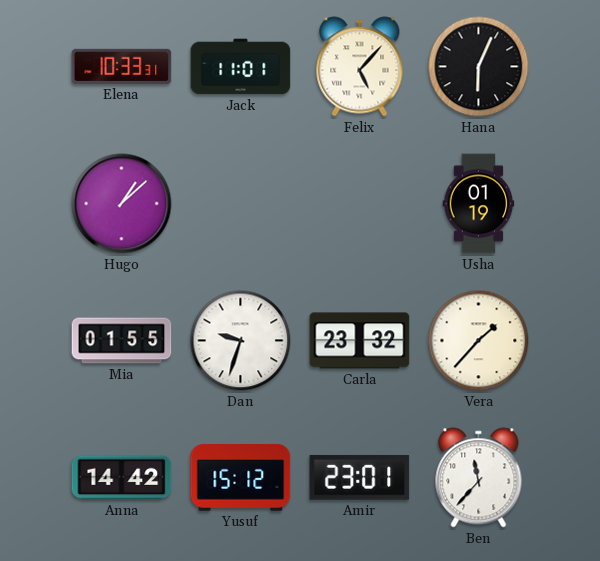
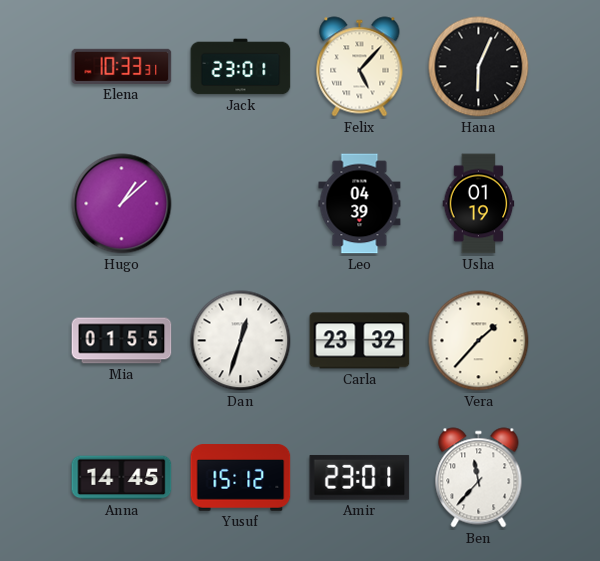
Jack: 11:01 -> 23:01 (241, 67)
Leo: none -> 04:39 (360, 204)
Dan: 9:33 -> 12:33 (241, 341)
Anna: 14:42 -> 14:45 (122, 478)
